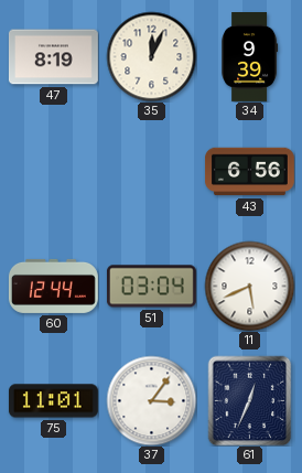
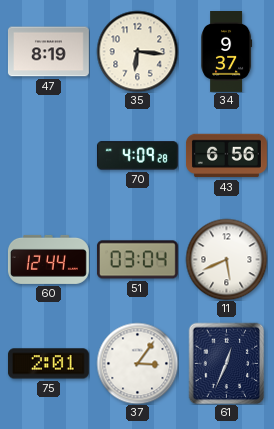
35: 12:04 -> 6:16 (137, 51)
34: 9:39 -> 9:37 (227, 52)
70: none -> 4:09 (137, 156)
75: 11:01 -> 2:01 (48, 364)
